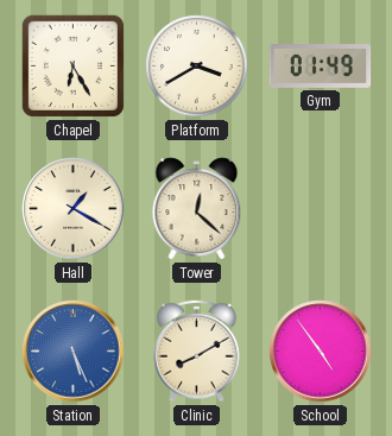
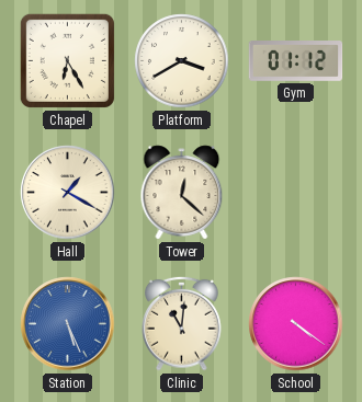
Gym: 01:49 -> 01:12 (296, 61)
Clinic: 8:10 -> 11:01 (182, 323)
School: 4:54 -> 4:21 (296, 324)
